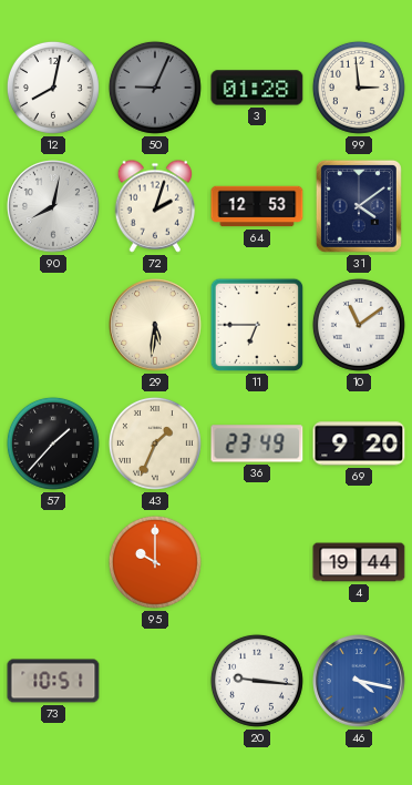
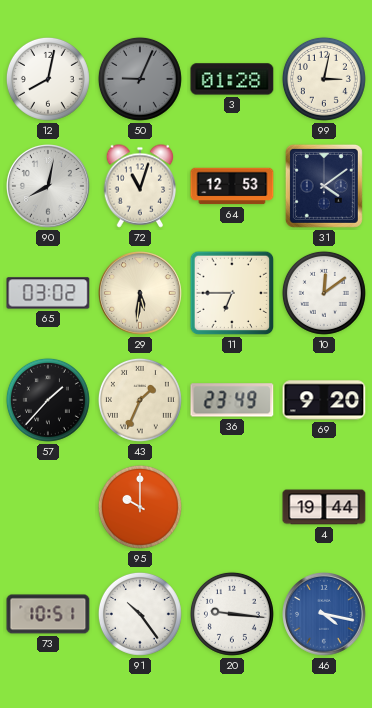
99: 2:59 -> 3:02 (324, 79)
72: 2:03 -> 11:03 (140, 186)
65: none -> 03:02 (48, 293)
10: 11:09 -> 12:09 (324, 293)
91: none -> 10:24 (140, 614)
